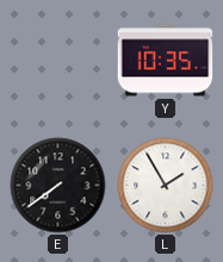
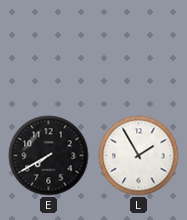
Y: 10:35 -> none (166, 61)
E: 7:39 -> 7:40 (49, 156)
